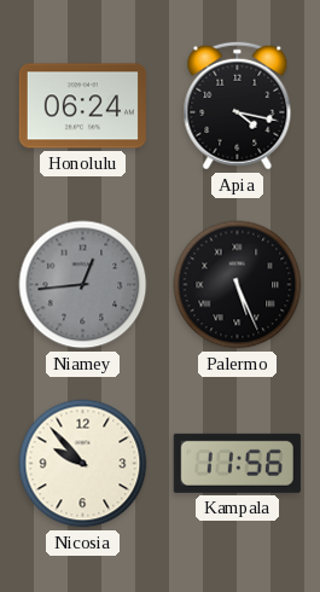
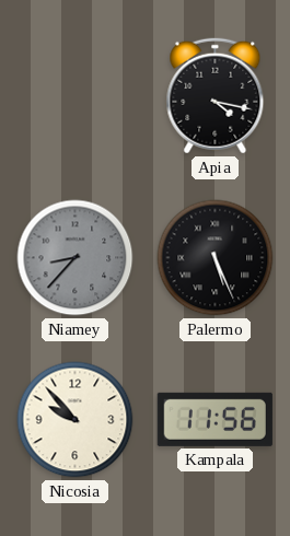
Honolulu: 06:24 -> none (82, 106)
Niamey: 12:44 -> 8:37 (76, 258)
